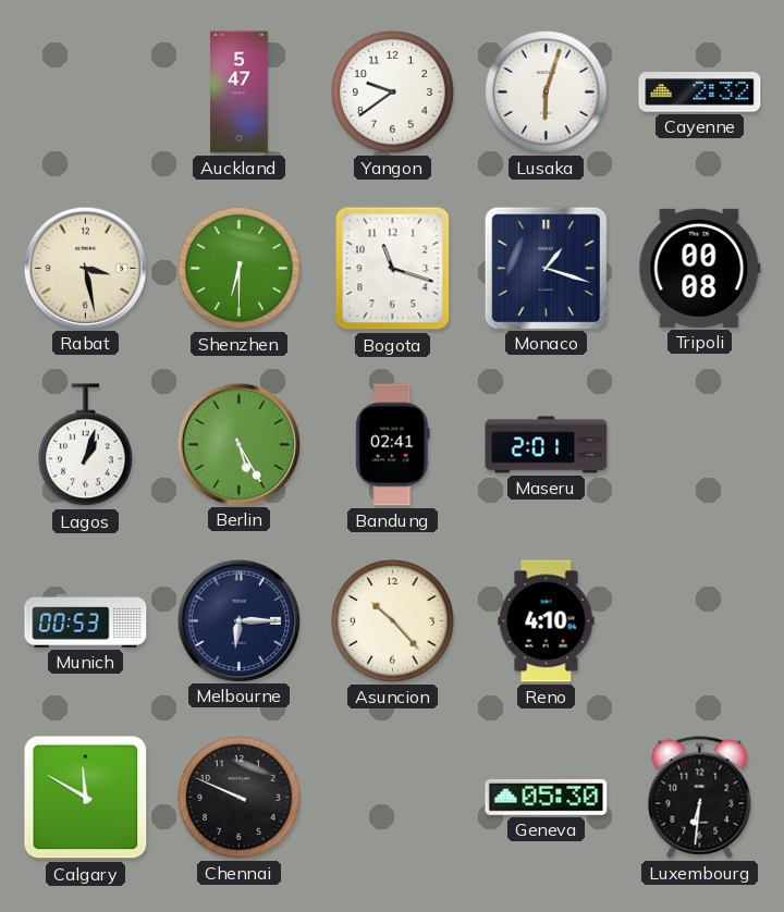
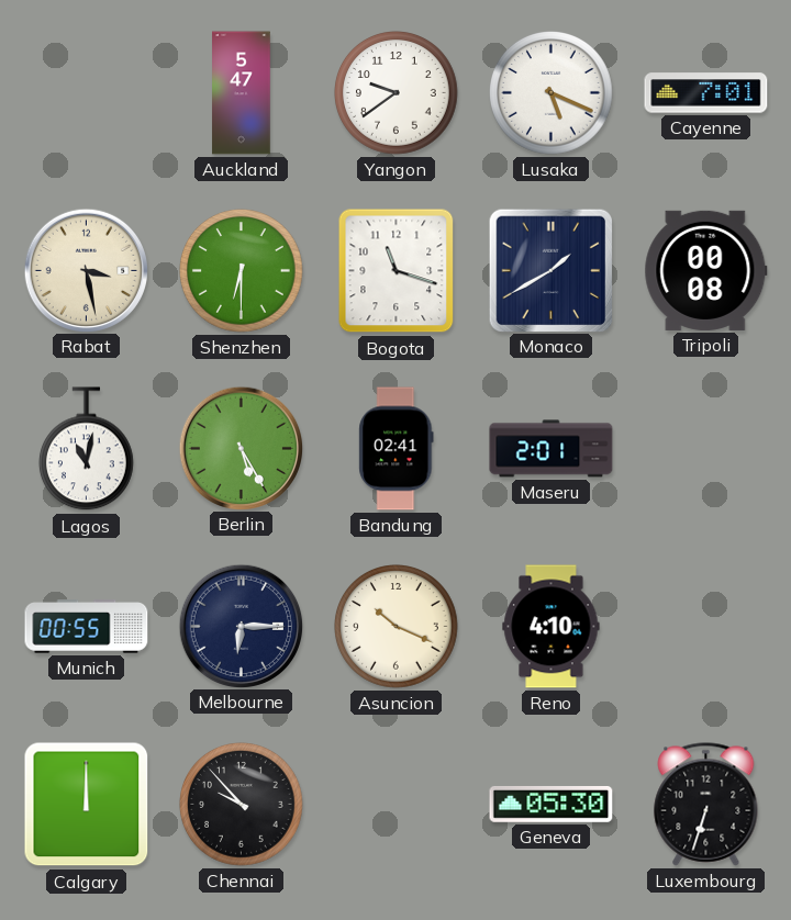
Lusaka: 6:03 -> 5:19 (552, 93)
Cayenne: 2:32 -> 7:01 (706, 93)
Monaco: 1:18 -> 1:40 (550, 270)
Lagos: 1:03 -> 11:02 (86, 449)
Munich: 00:53 -> 00:55 (87, 627)
Asuncion: 10:23 -> 10:19 (397, 627)
Calgary: 11:50 -> 12:00 (87, 805)
Chennai: 9:49 -> 9:53 (242, 805)
Luxembourg: 6:31 -> 6:33 (706, 805)
